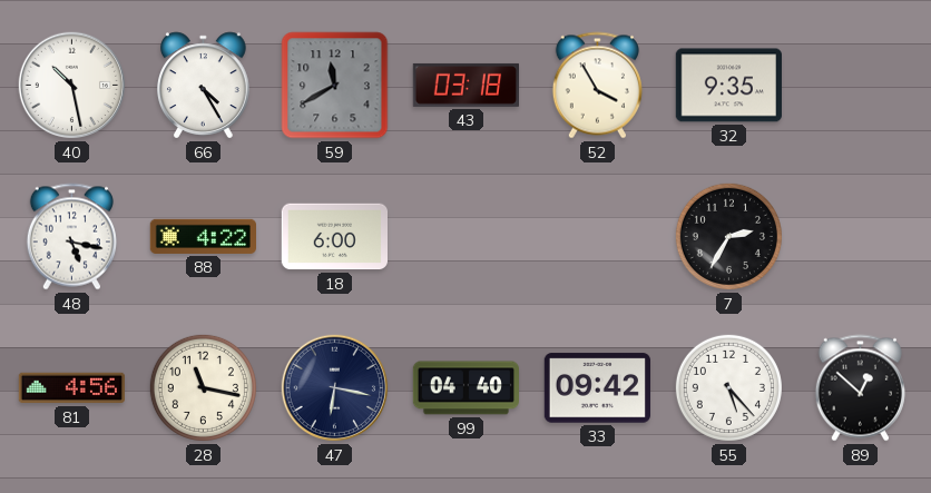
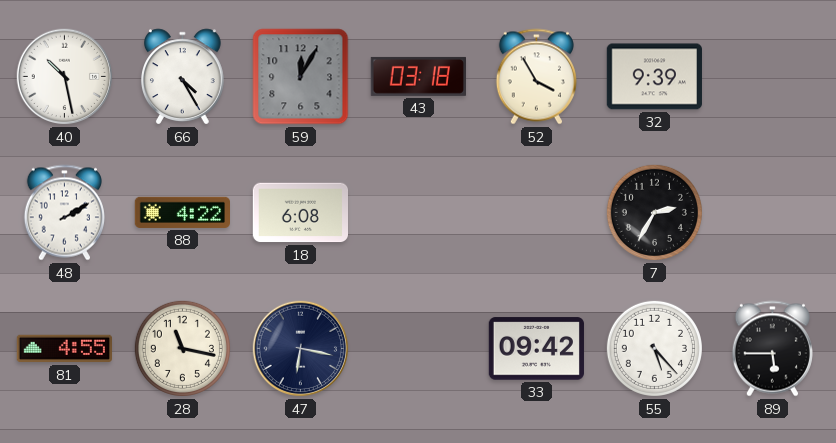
59: 11:40 -> 12:05 (301, 77)
32: 9:35 -> 9:39 (654, 77)
48: 5:17 -> 2:10 (64, 213)
18: 6:00 -> 6:08 (300, 213)
81: 4:56 -> 4:55 (64, 349)
99: 04:40 -> none (465, 388)
89: 12:52 -> 5:45 (772, 349)
